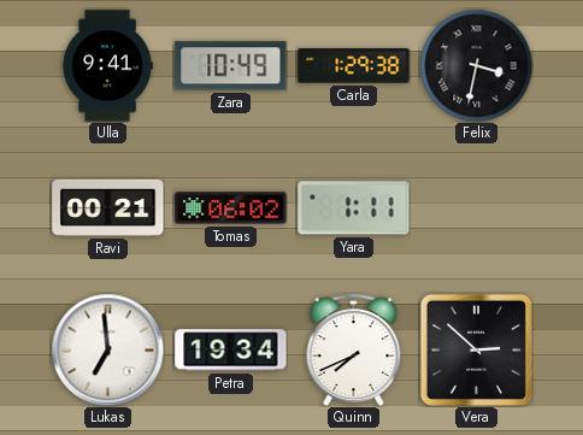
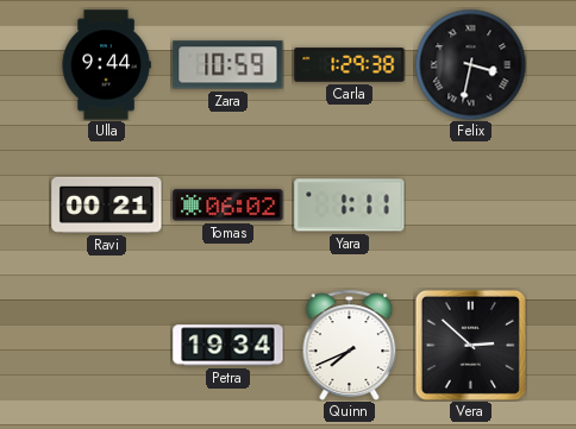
Ulla: 9:41 -> 9:44 (106, 65)
Zara: 10:49 -> 10:59 (228, 65)
Lukas: 6:59 -> none (107, 349)
